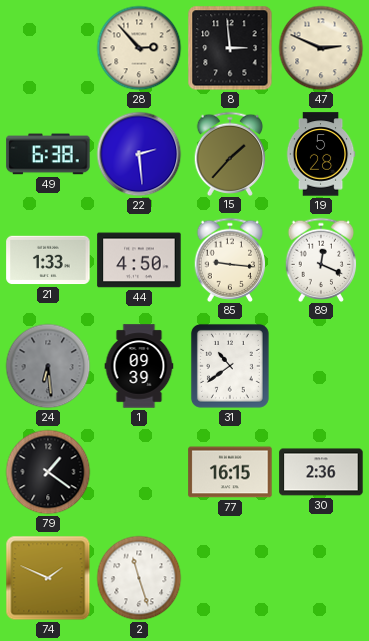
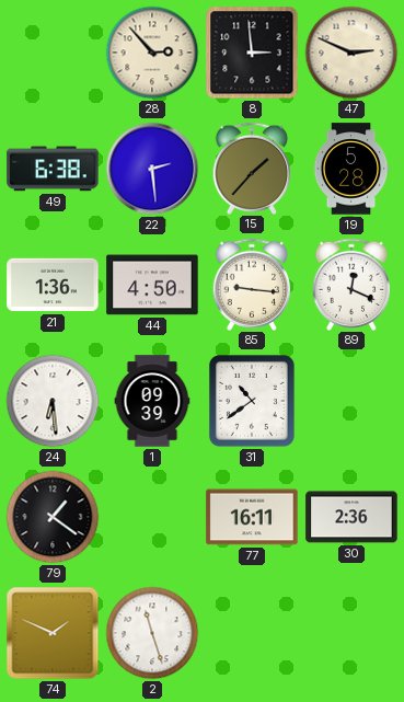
21: 1:33 -> 1:36 (53, 285)
24 dial: grey -> white (53, 401)
77: 16:15 -> 16:11 (252, 517)
